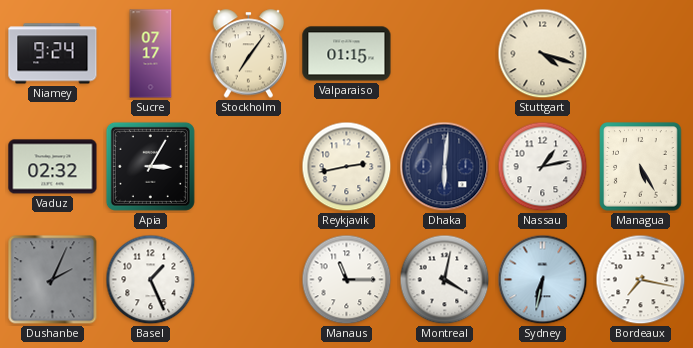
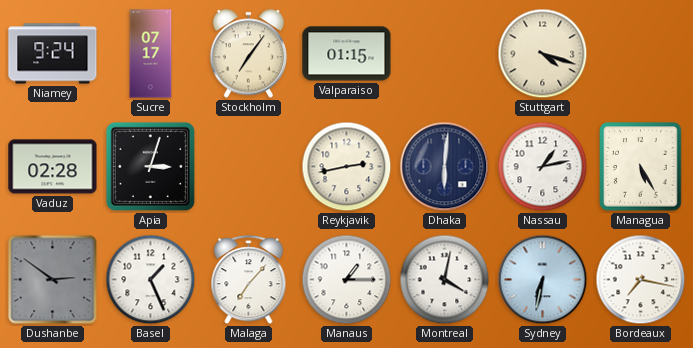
Vaduz: 02:32 -> 02:28 (53, 167)
Apia: 3:05 -> 3:03 (150, 166)
Dushanbe: 2:04 -> 2:51 (53, 280)
Malaga: none -> 7:07 (249, 280)
Manaus: 11:15 -> 1:15 (347, 280)
